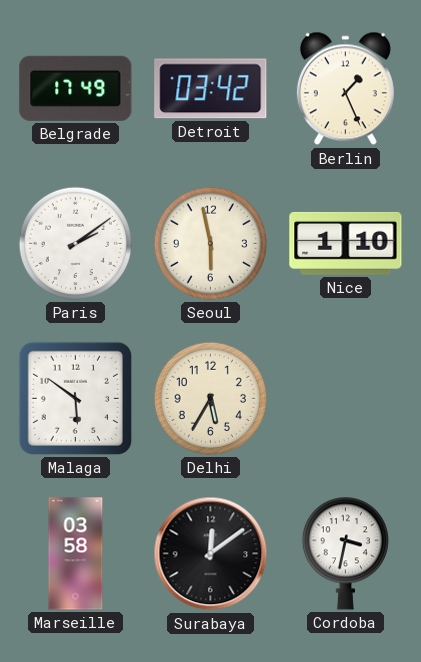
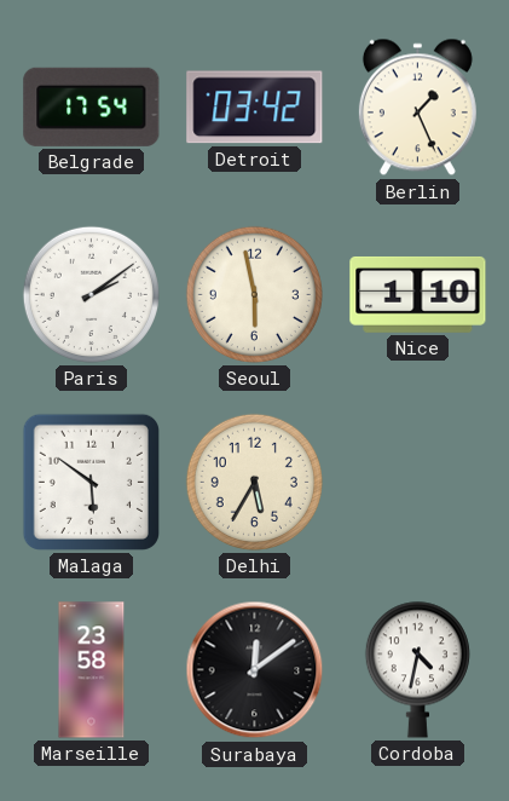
Belgrade: 17:49 -> 17:54 (92, 106)
Marseille: 03:58 -> 23:58 (92, 670)
Cordoba: 3:32 -> 4:32 (417, 669)
